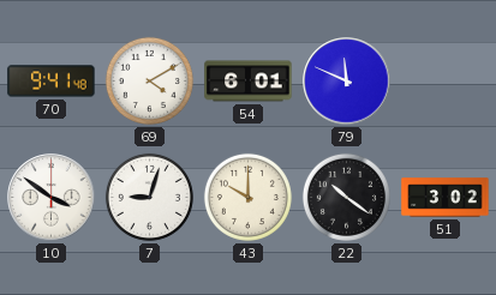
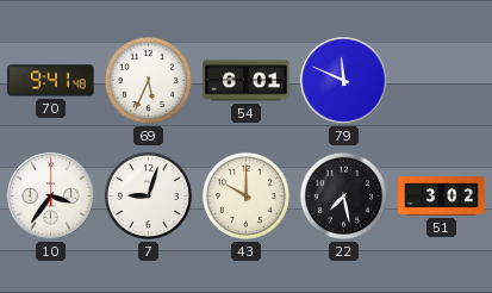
69: 4:10 -> 5:34 (148, 80)
10: 3:51 -> 3:36 (51, 197)
22: 10:21 -> 7:28 (343, 195)
